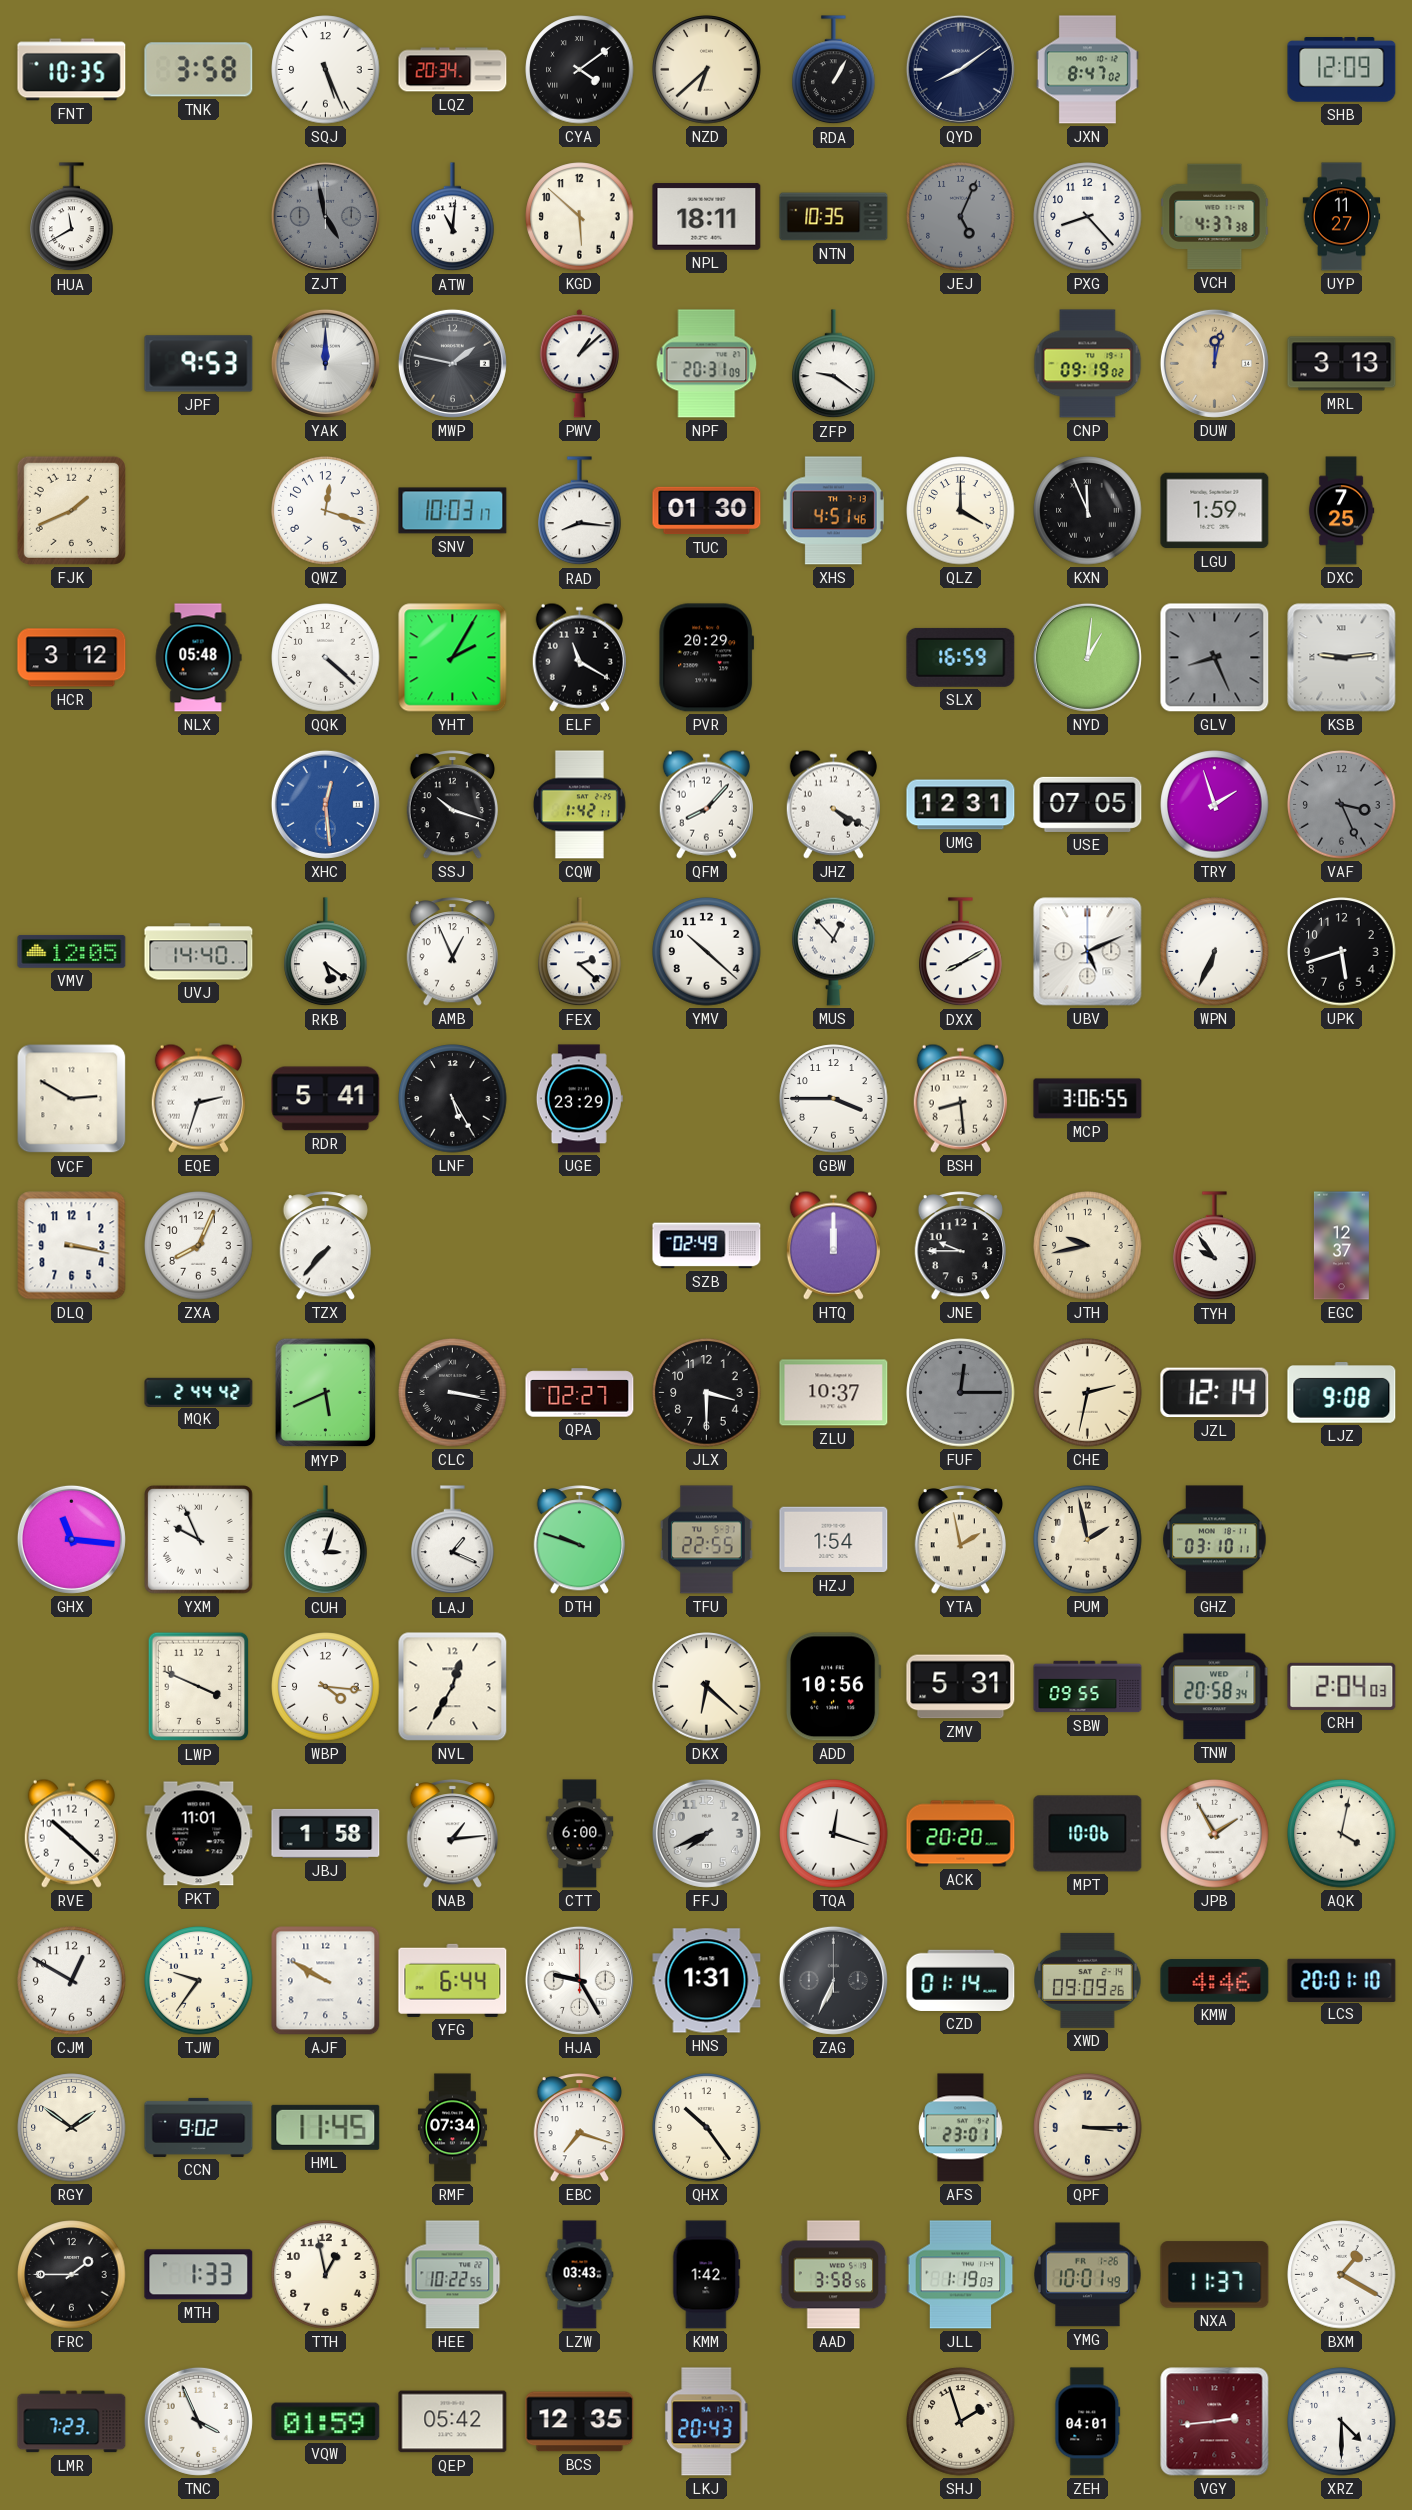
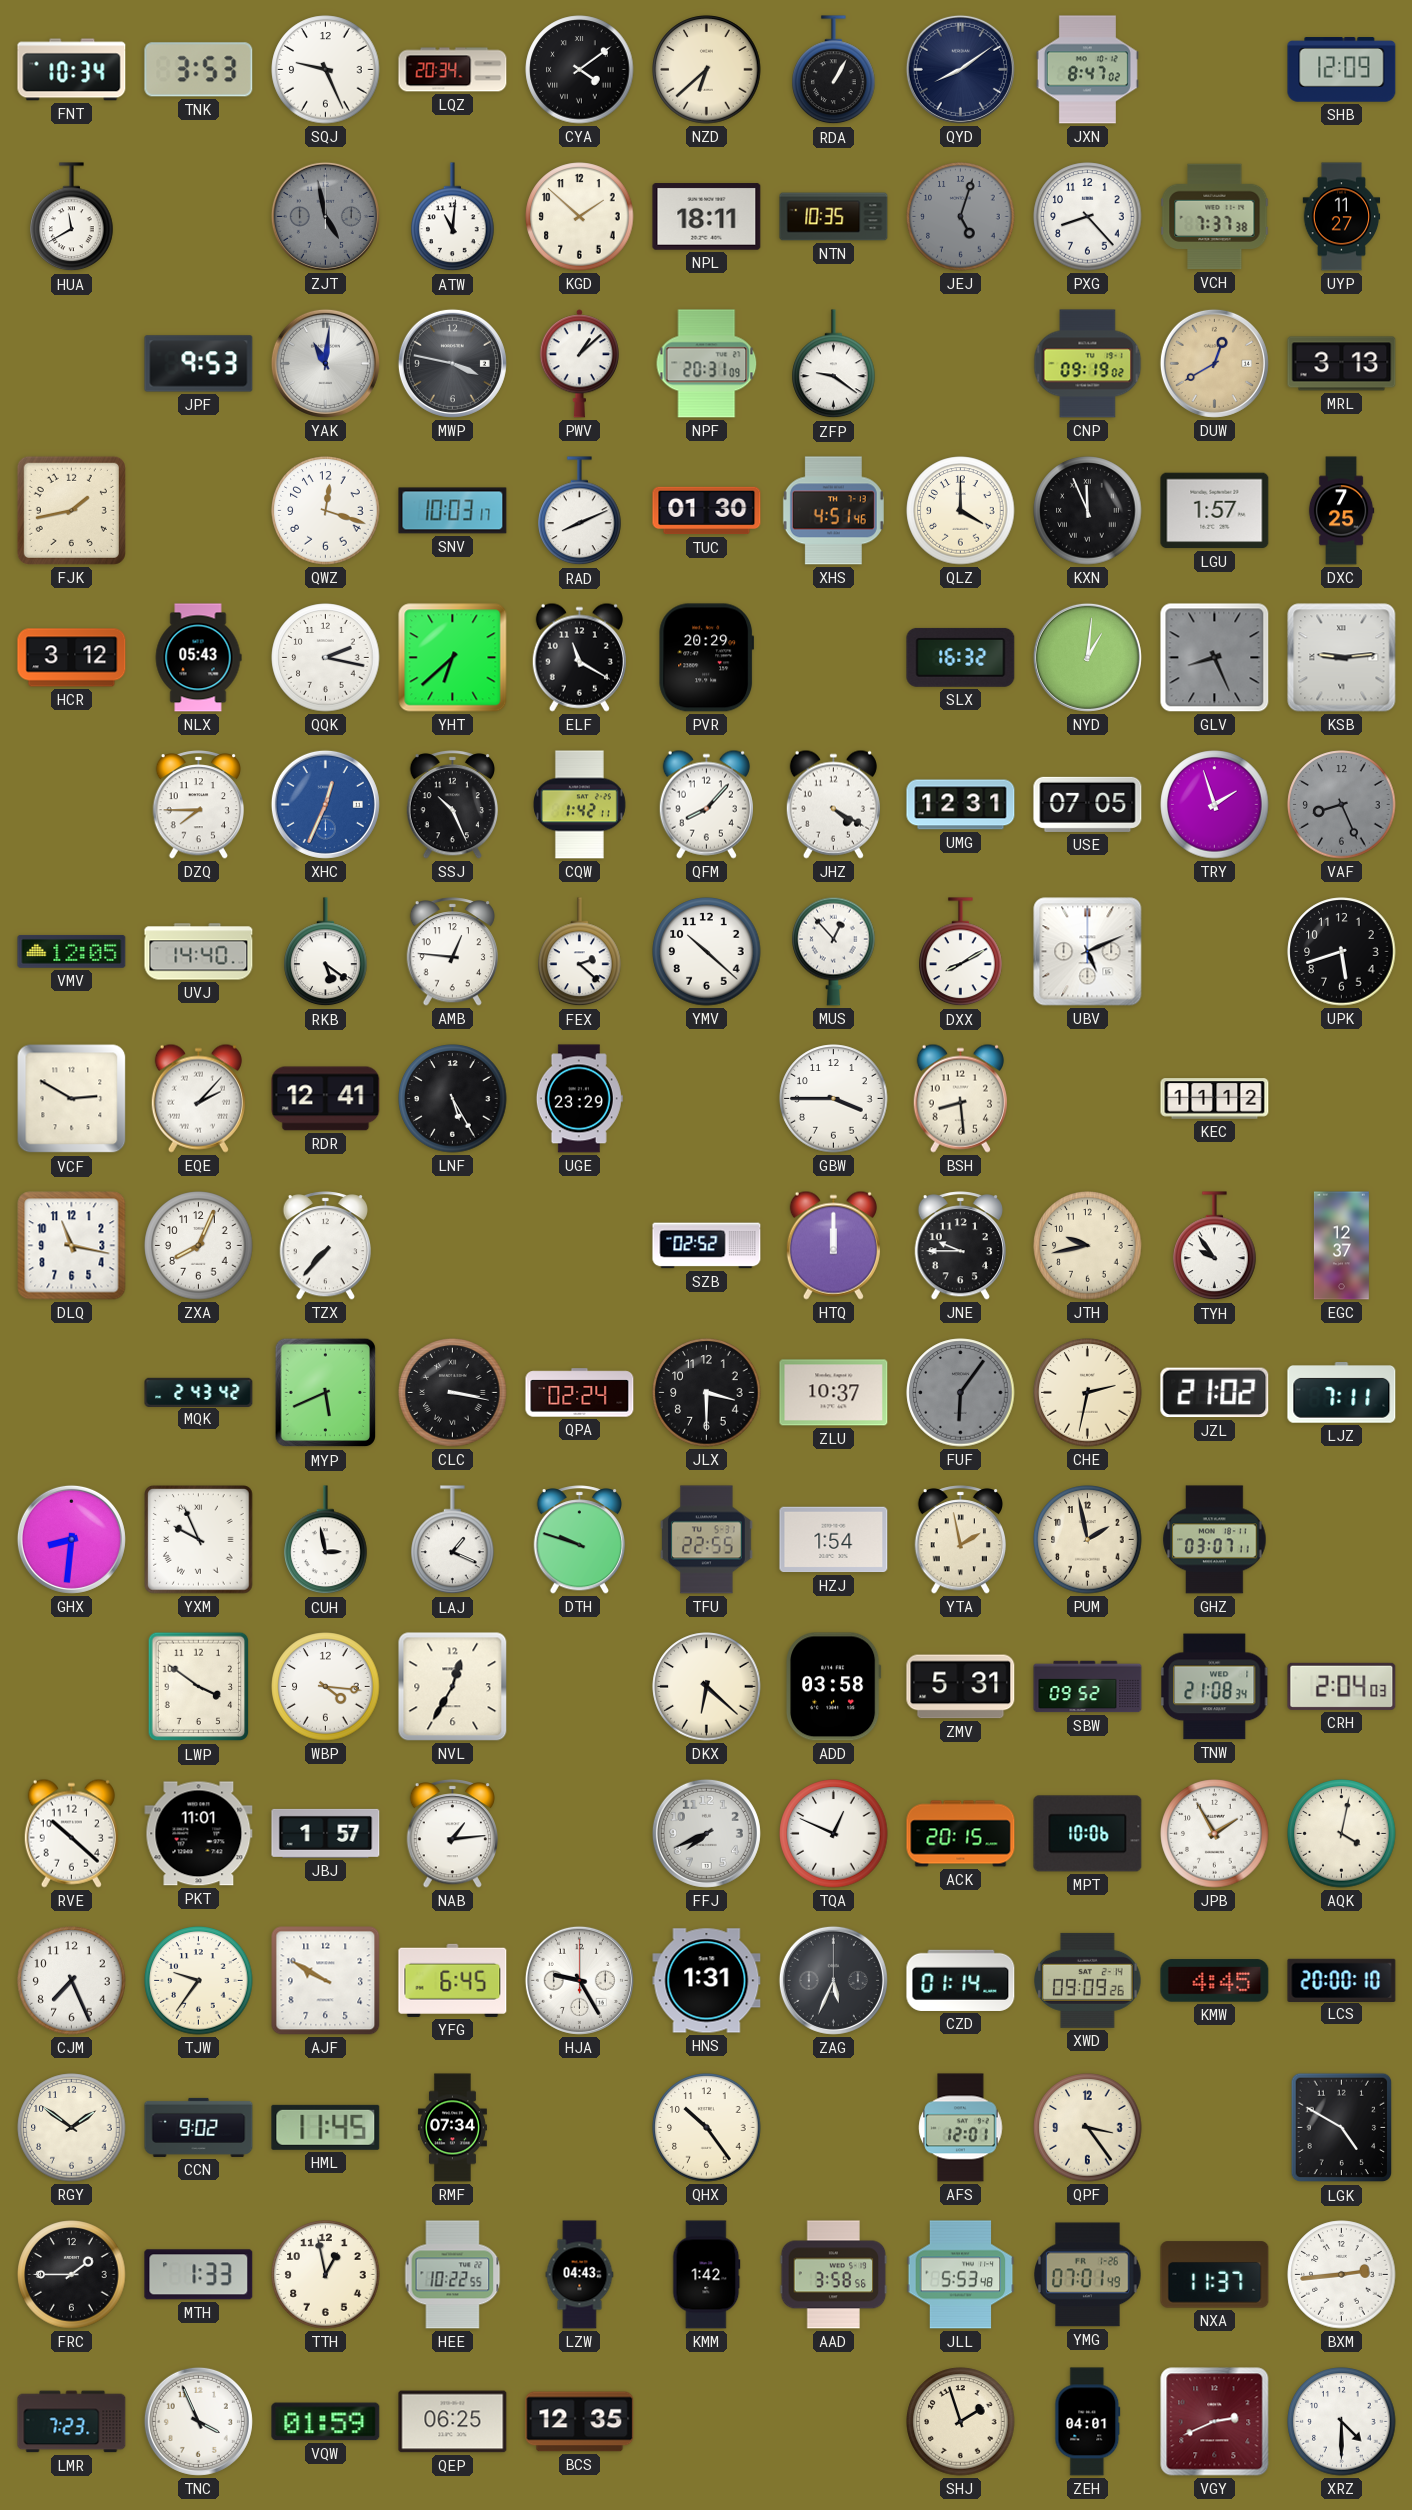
FNT: 10:35 -> 10:34 (72, 70)
TNK: 3:58 -> 3:53 (199, 70)
SQJ: 5:26 -> 9:26 (326, 70)
KGD: 5:52 -> 1:52 (580, 217)
JEJ: 5:04 -> 5:03 (961, 217)
VCH: 4:37 -> 7:37 (1215, 217)
YAK: 12:00 -> 11:01 (325, 363)
MWP: 1:47 -> 3:47 (452, 363)
DUW: 12:02 -> 12:40 (1214, 363)
FJK: 1:41 -> 1:43 (71, 510)
RAD: 8:16 -> 8:11 (580, 511)
LGU: 1:59 -> 1:57 (1215, 511)
NLX: 05:48 -> 05:43 (198, 658)
QQK: 4:22 -> 2:17 (326, 658)
YHT: 2:05 -> 6:38 (453, 658)
SLX: 16:59 -> 16:32 (961, 657)
DZQ: none -> 7:45 (198, 805)
XHC: 12:29 -> 12:34 (325, 804)
SSJ: 10:18 -> 10:26 (452, 805)
VAF: 3:26 -> 8:26 (1342, 805)
AMB: 12:56 -> 12:46 (452, 952)
WPN: 6:34 -> none (1215, 952)
EQE: 2:33 -> 2:07 (198, 1098)
RDR: 5:41 -> 12:41 (326, 1099)
MCP: 3:06 -> none (1088, 1099)
KEC: none -> 11:12 (1215, 1099)
DLQ: 3:17 -> 11:17 (72, 1246)
SZB: 02:49 -> 02:52 (707, 1246)
MQK: 2:44 -> 2:43 (199, 1392)
QPA: 02:27 -> 02:24 (580, 1393)
FUF: 12:15 -> 6:06 (961, 1393)
JZL: 12:14 -> 21:02 (1215, 1393)
LJZ: 9:08 -> 7:11 (1342, 1393)
GHX: 11:16 -> 8:31 (71, 1539)
CUH: 3:03 -> 2:58 (326, 1540)
GHZ: 03:10 -> 03:07 (1215, 1540)
LWP: 3:49 -> 3:51 (199, 1687)
ADD: 10:56 -> 03:58 (833, 1687)
SBW: 09:55 -> 09:52 (1088, 1687)
TNW: 20:58 -> 21:08 (1214, 1687)
JBJ: 1:58 -> 1:57 (326, 1833)
CTT: 6:00 -> none (580, 1834)
TQA: 12:18 -> 12:49 (834, 1834)
ACK: 20:20 -> 20:15 (961, 1834)
CJM: 12:50 -> 7:26 (72, 1981)
YFG: 6:44 -> 6:45 (453, 1980)
ZAG: 6:34 -> 5:34 (833, 1980)
KMW: 4:46 -> 4:45 (1215, 1981)
LCS: 20:01 -> 20:00 (1342, 1980)
EBC: 7:18 -> none (579, 2128)
AFS: 23:01 -> 12:01 (961, 2128)
QPF: 3:15 -> 3:24 (1088, 2128)
LGK: none -> 4:50 (1342, 2128)
LZW: 03:43 -> 04:43 (580, 2275)
JLL: 1:19 -> 5:53 (961, 2275)
YMG: 10:01 -> 07:01 (1088, 2275)
BXM: 1:20 -> 2:44 (1342, 2275)
QEP: 05:42 -> 06:25 (453, 2422)
LKJ: 20:43 -> none (706, 2422)
VGY: 2:44 -> 2:41 (1215, 2422)
